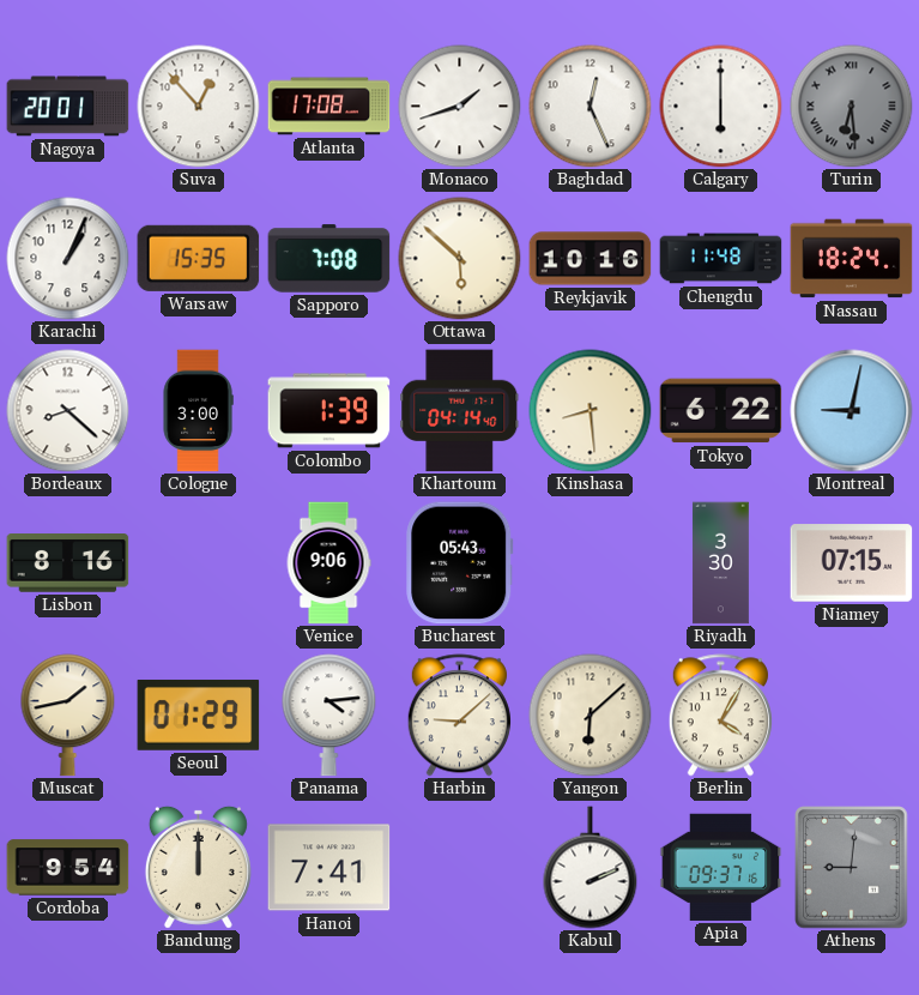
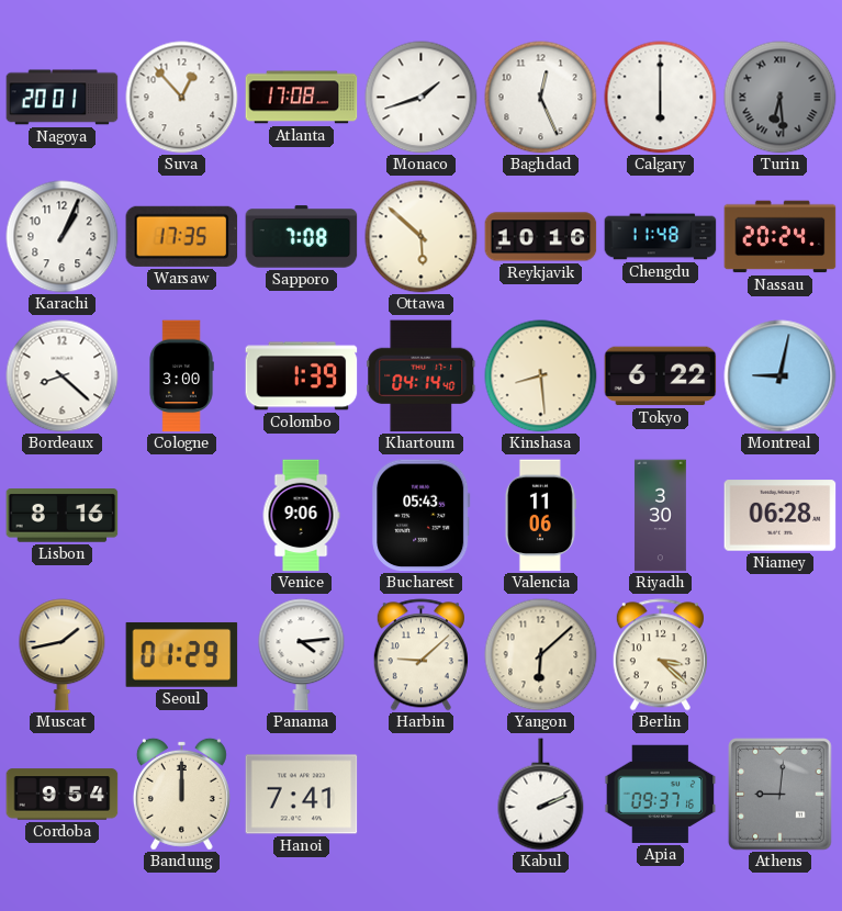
Warsaw: 15:35 -> 17:35 (182, 236)
Nassau: 18:24 -> 20:24 (781, 237)
Valencia: none -> 11:06 (540, 516)
Niamey: 07:15 -> 06:28 (781, 516)
Berlin: 4:05 -> 3:22 (660, 655)
